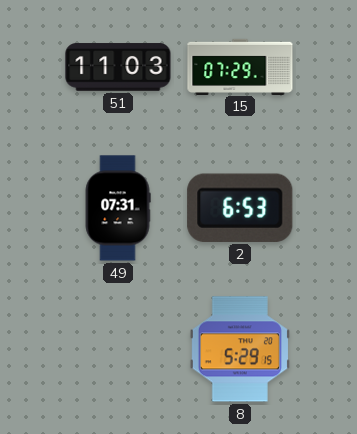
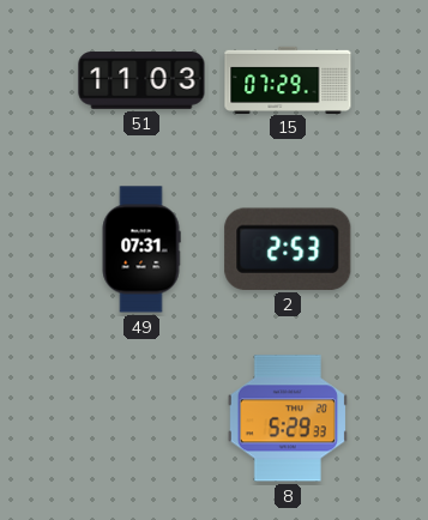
2: 6:53 -> 2:53 (288, 249)
8: 5:29:15 -> 5:29:33 (288, 418)
